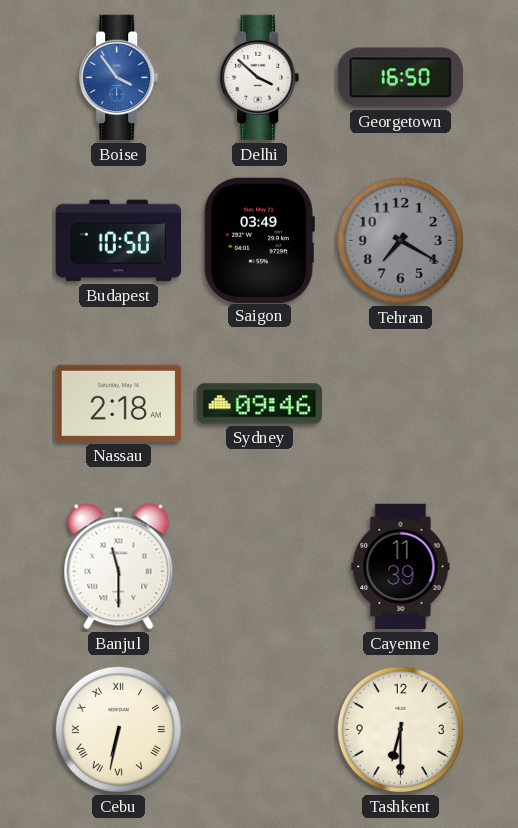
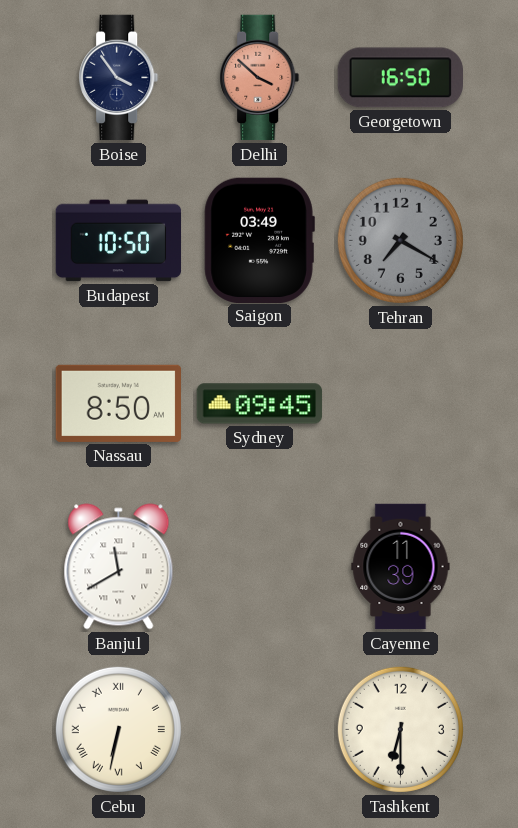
Boise dial: blue -> navy (119, 78)
Delhi dial: white -> salmon (260, 78)
Nassau: 2:18 -> 8:50 (118, 403)
Sydney: 09:46 -> 09:45 (260, 404)
Banjul: 11:30 -> 11:40 (119, 567)
